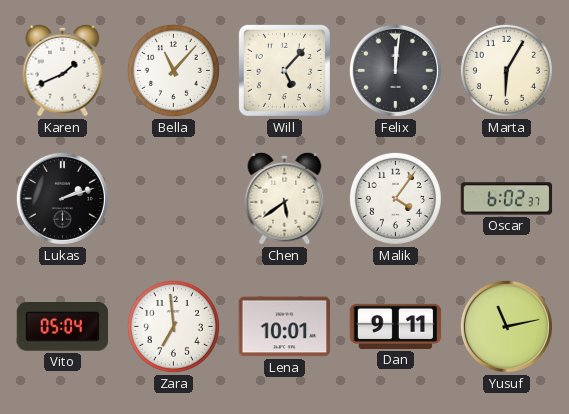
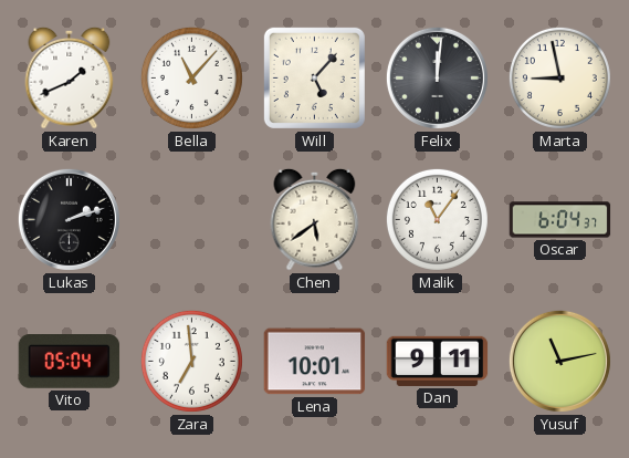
Marta: 6:05 -> 8:58 (559, 77)
Malik: 4:06 -> 11:06 (437, 219)
Oscar: 6:02 -> 6:04 (560, 220)
